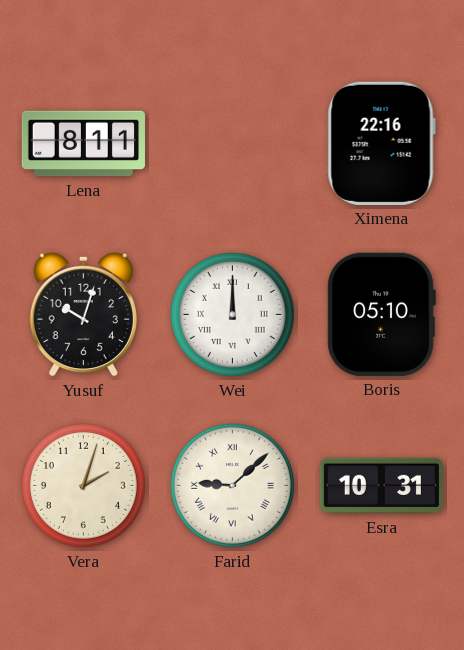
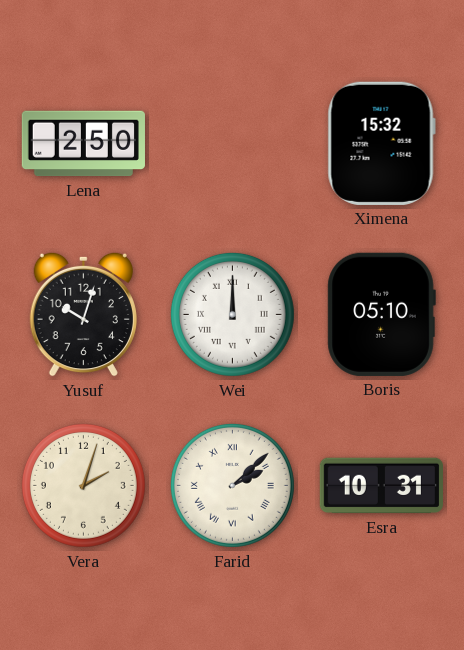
Lena: 8:11 -> 2:50 (83, 144)
Ximena: 22:16 -> 15:32 (381, 143)
Farid: 9:08 -> 2:08 (232, 485)
